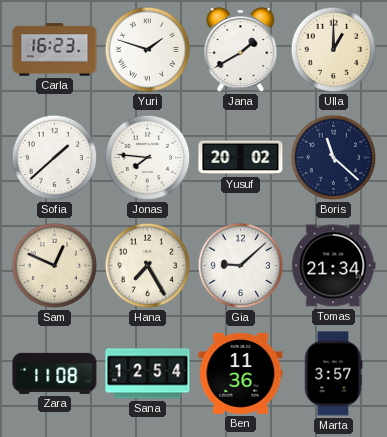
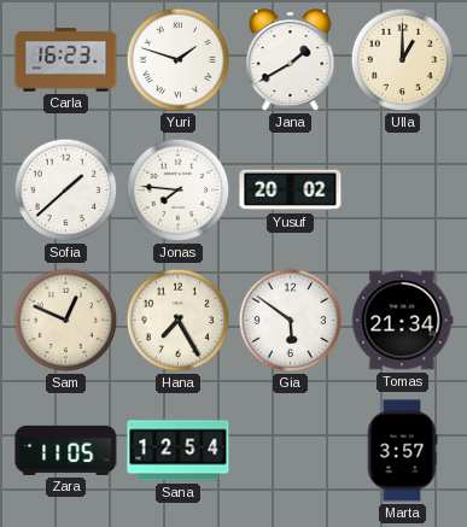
Boris: 11:22 -> none (334, 158)
Gia: 9:08 -> 5:51 (291, 321)
Zara: 11:08 -> 11:05 (66, 450)
Ben: 11:36 -> none (241, 373)
